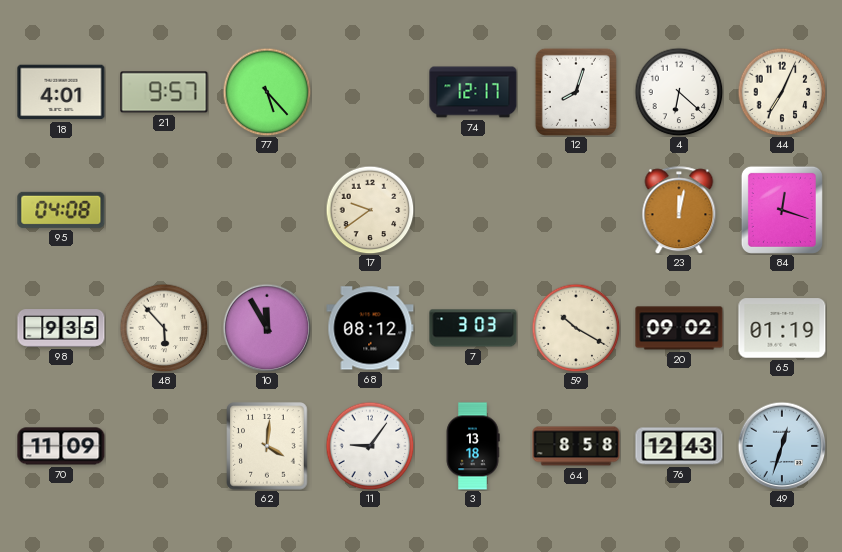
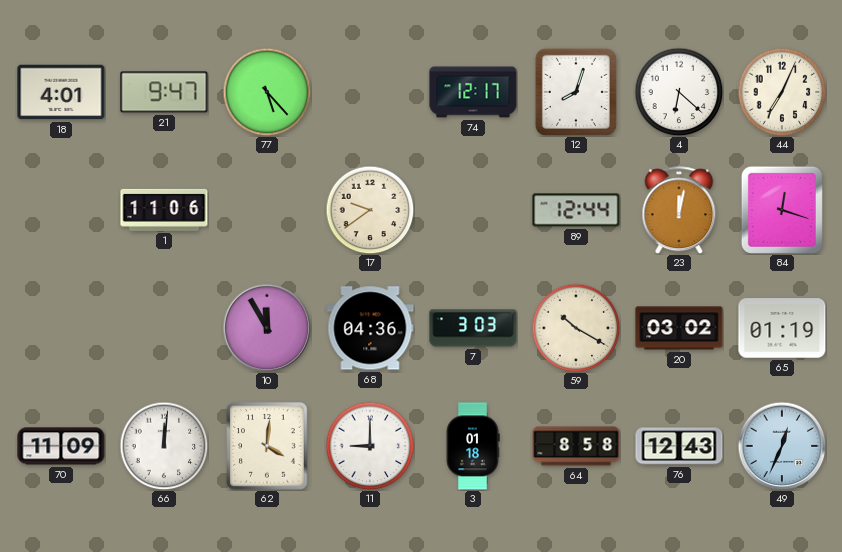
21: 9:57 -> 9:47 (164, 92)
95: 04:08 -> none (61, 210)
1: none -> 11:06 (164, 210)
89: none -> 12:44 (576, 210)
98: 9:35 -> none (61, 328)
48: 5:53 -> none (164, 328)
68: 08:12 -> 04:36 (370, 328)
20: 09:02 -> 03:02 (679, 328)
66: none -> 12:01 (164, 446)
11: 9:06 -> 9:00 (370, 446)
3: 13:18 -> 01:18 (473, 446)
49: 12:33 -> 12:34 (782, 446)
